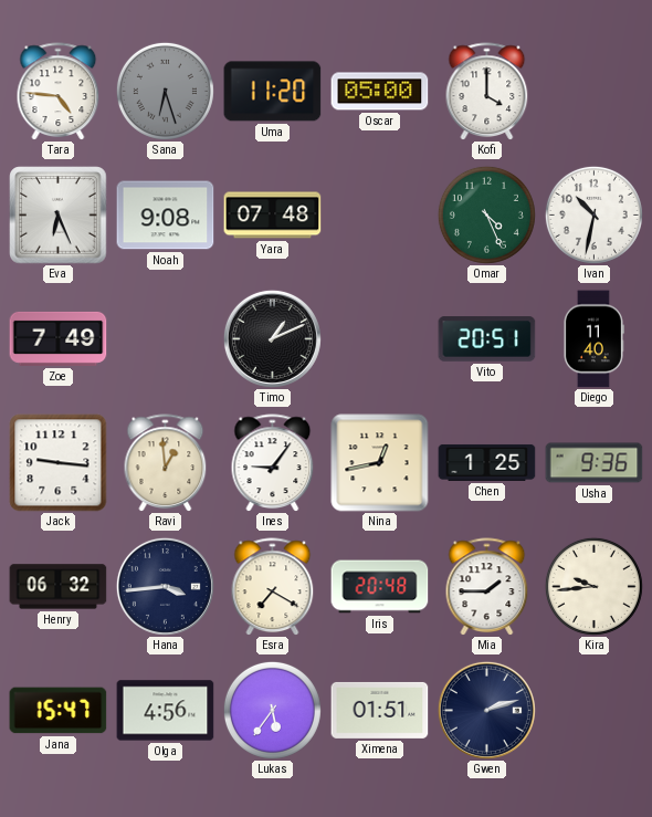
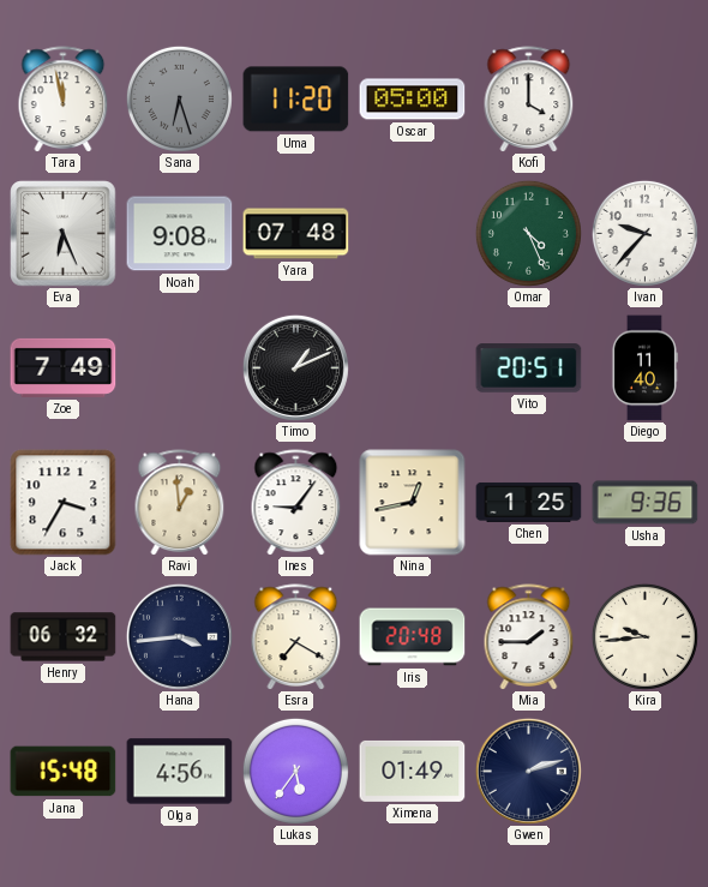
Tara: 4:46 -> 11:58 (64, 98)
Ivan: 10:32 -> 9:37 (644, 233)
Jack: 9:16 -> 3:35 (64, 503)
Jana: 15:47 -> 15:48 (64, 772)
Ximena: 01:51 -> 01:49 (413, 771)
